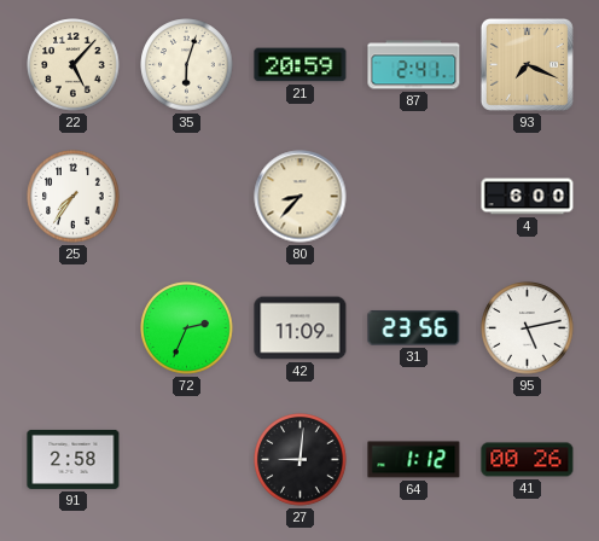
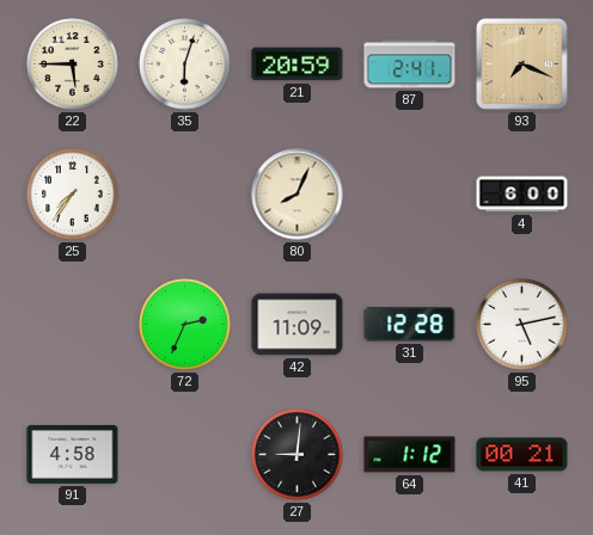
22: 5:07 -> 5:45 (73, 64)
80: 8:37 -> 8:04 (298, 195)
31: 23:56 -> 12:28 (410, 324)
91: 2:58 -> 4:58 (73, 454)
41: 00:26 -> 00:21 (522, 455)
